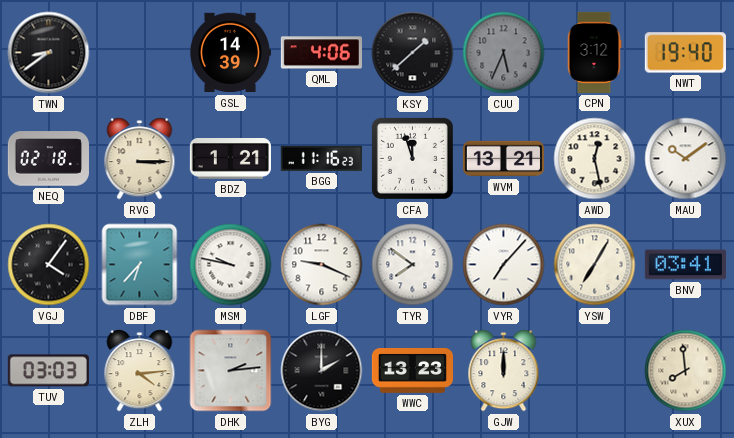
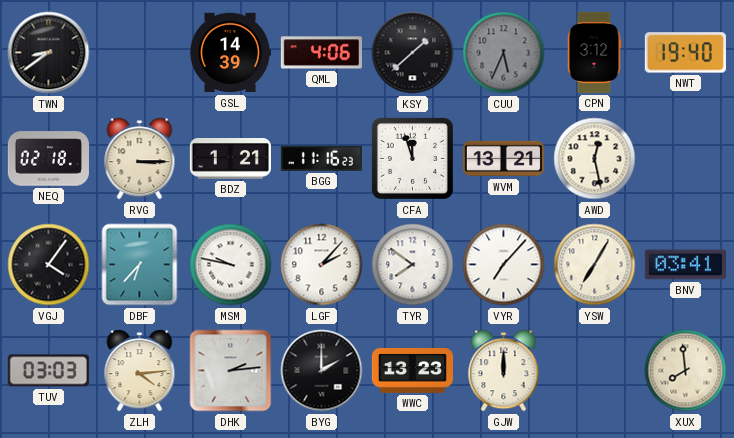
MAU: 10:09 -> none (686, 159)
LGF: 9:19 -> 2:07 (322, 265)
